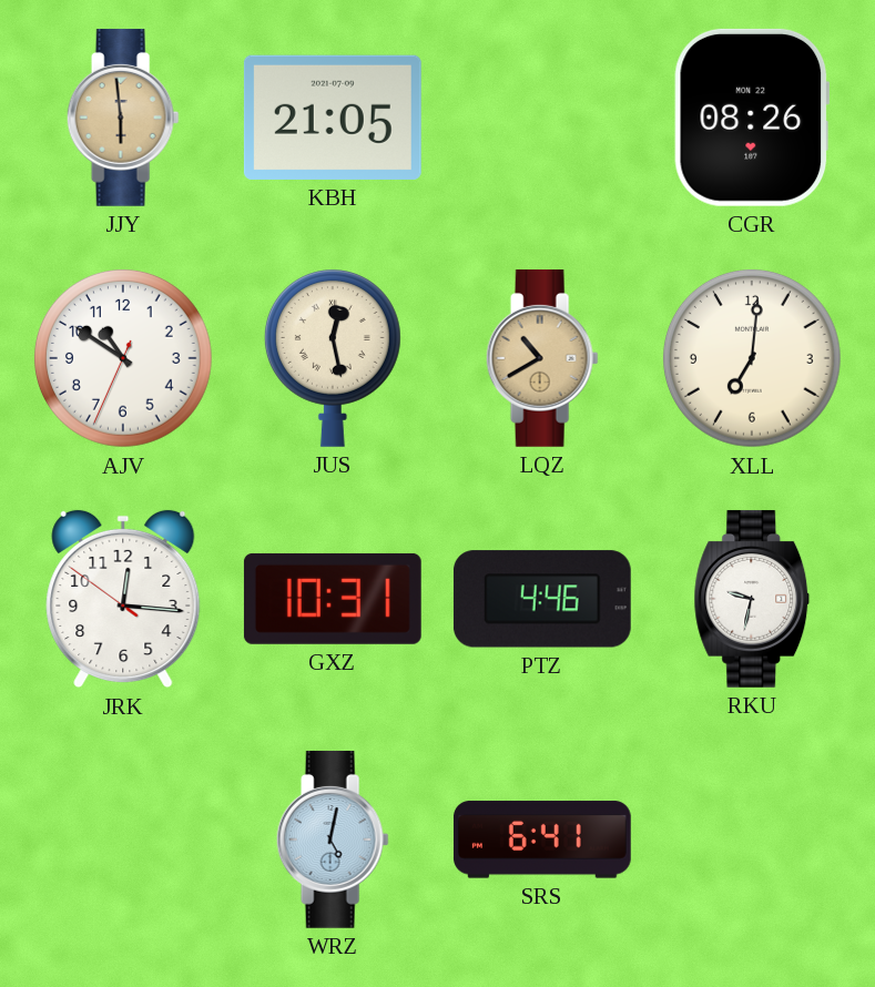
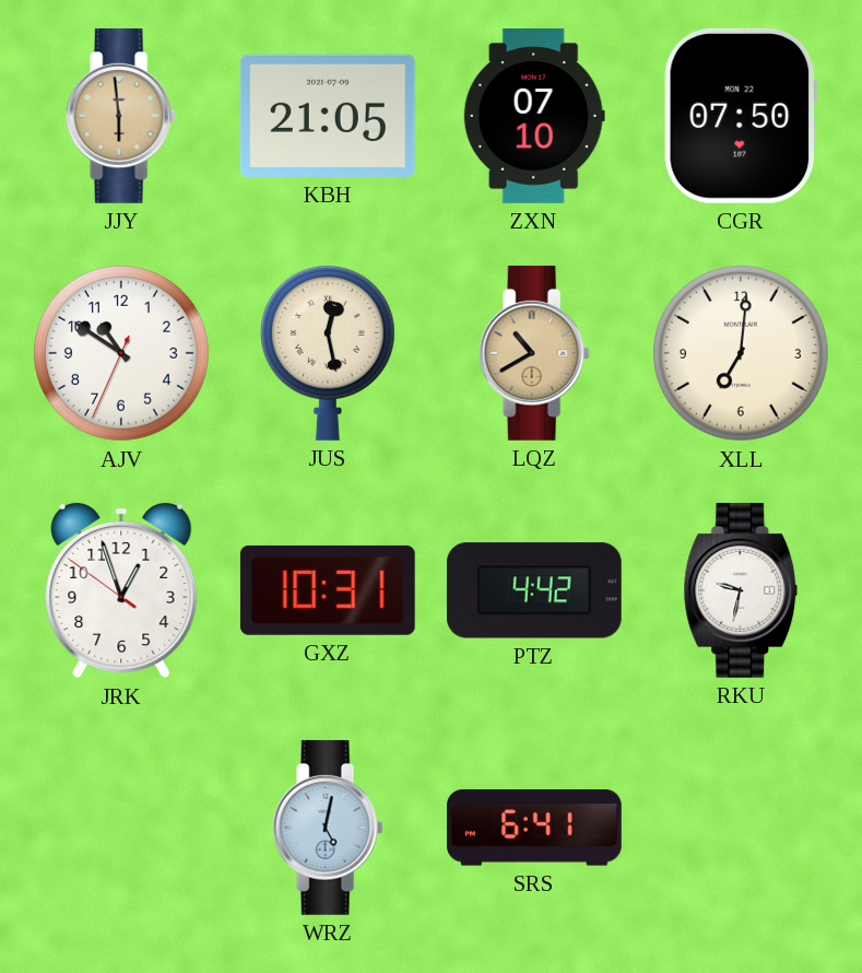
ZXN: none -> 07:10 (534, 117)
CGR: 08:26 -> 07:50 (741, 116)
JRK: 12:15 -> 12:56 (121, 590)
PTZ: 4:46 -> 4:42 (534, 590)
